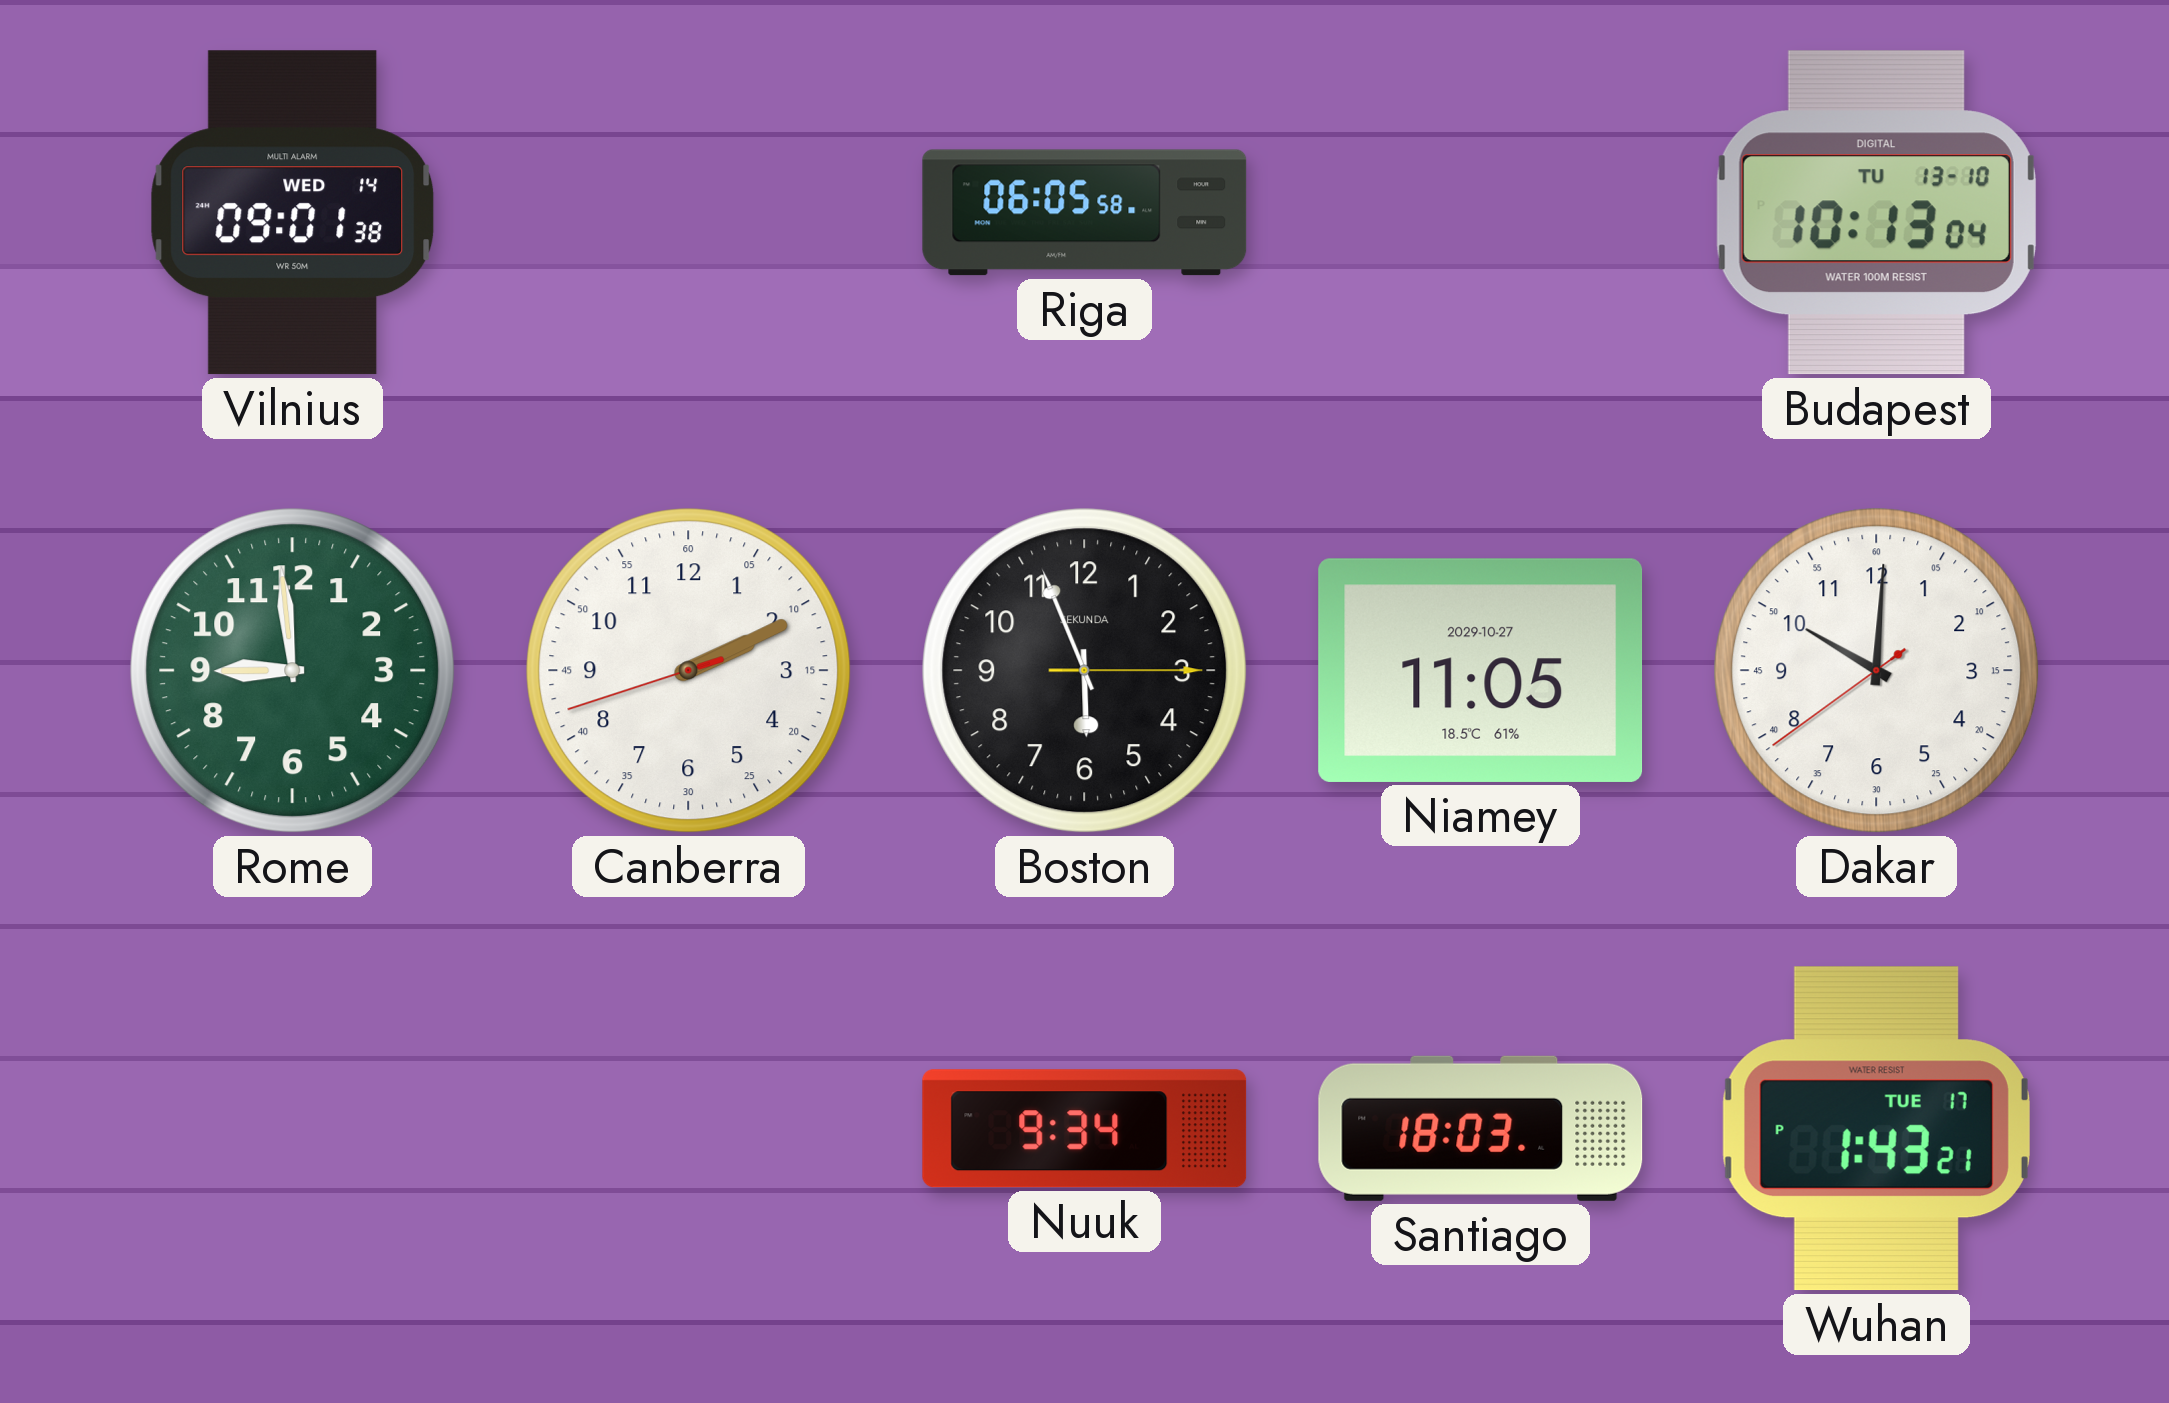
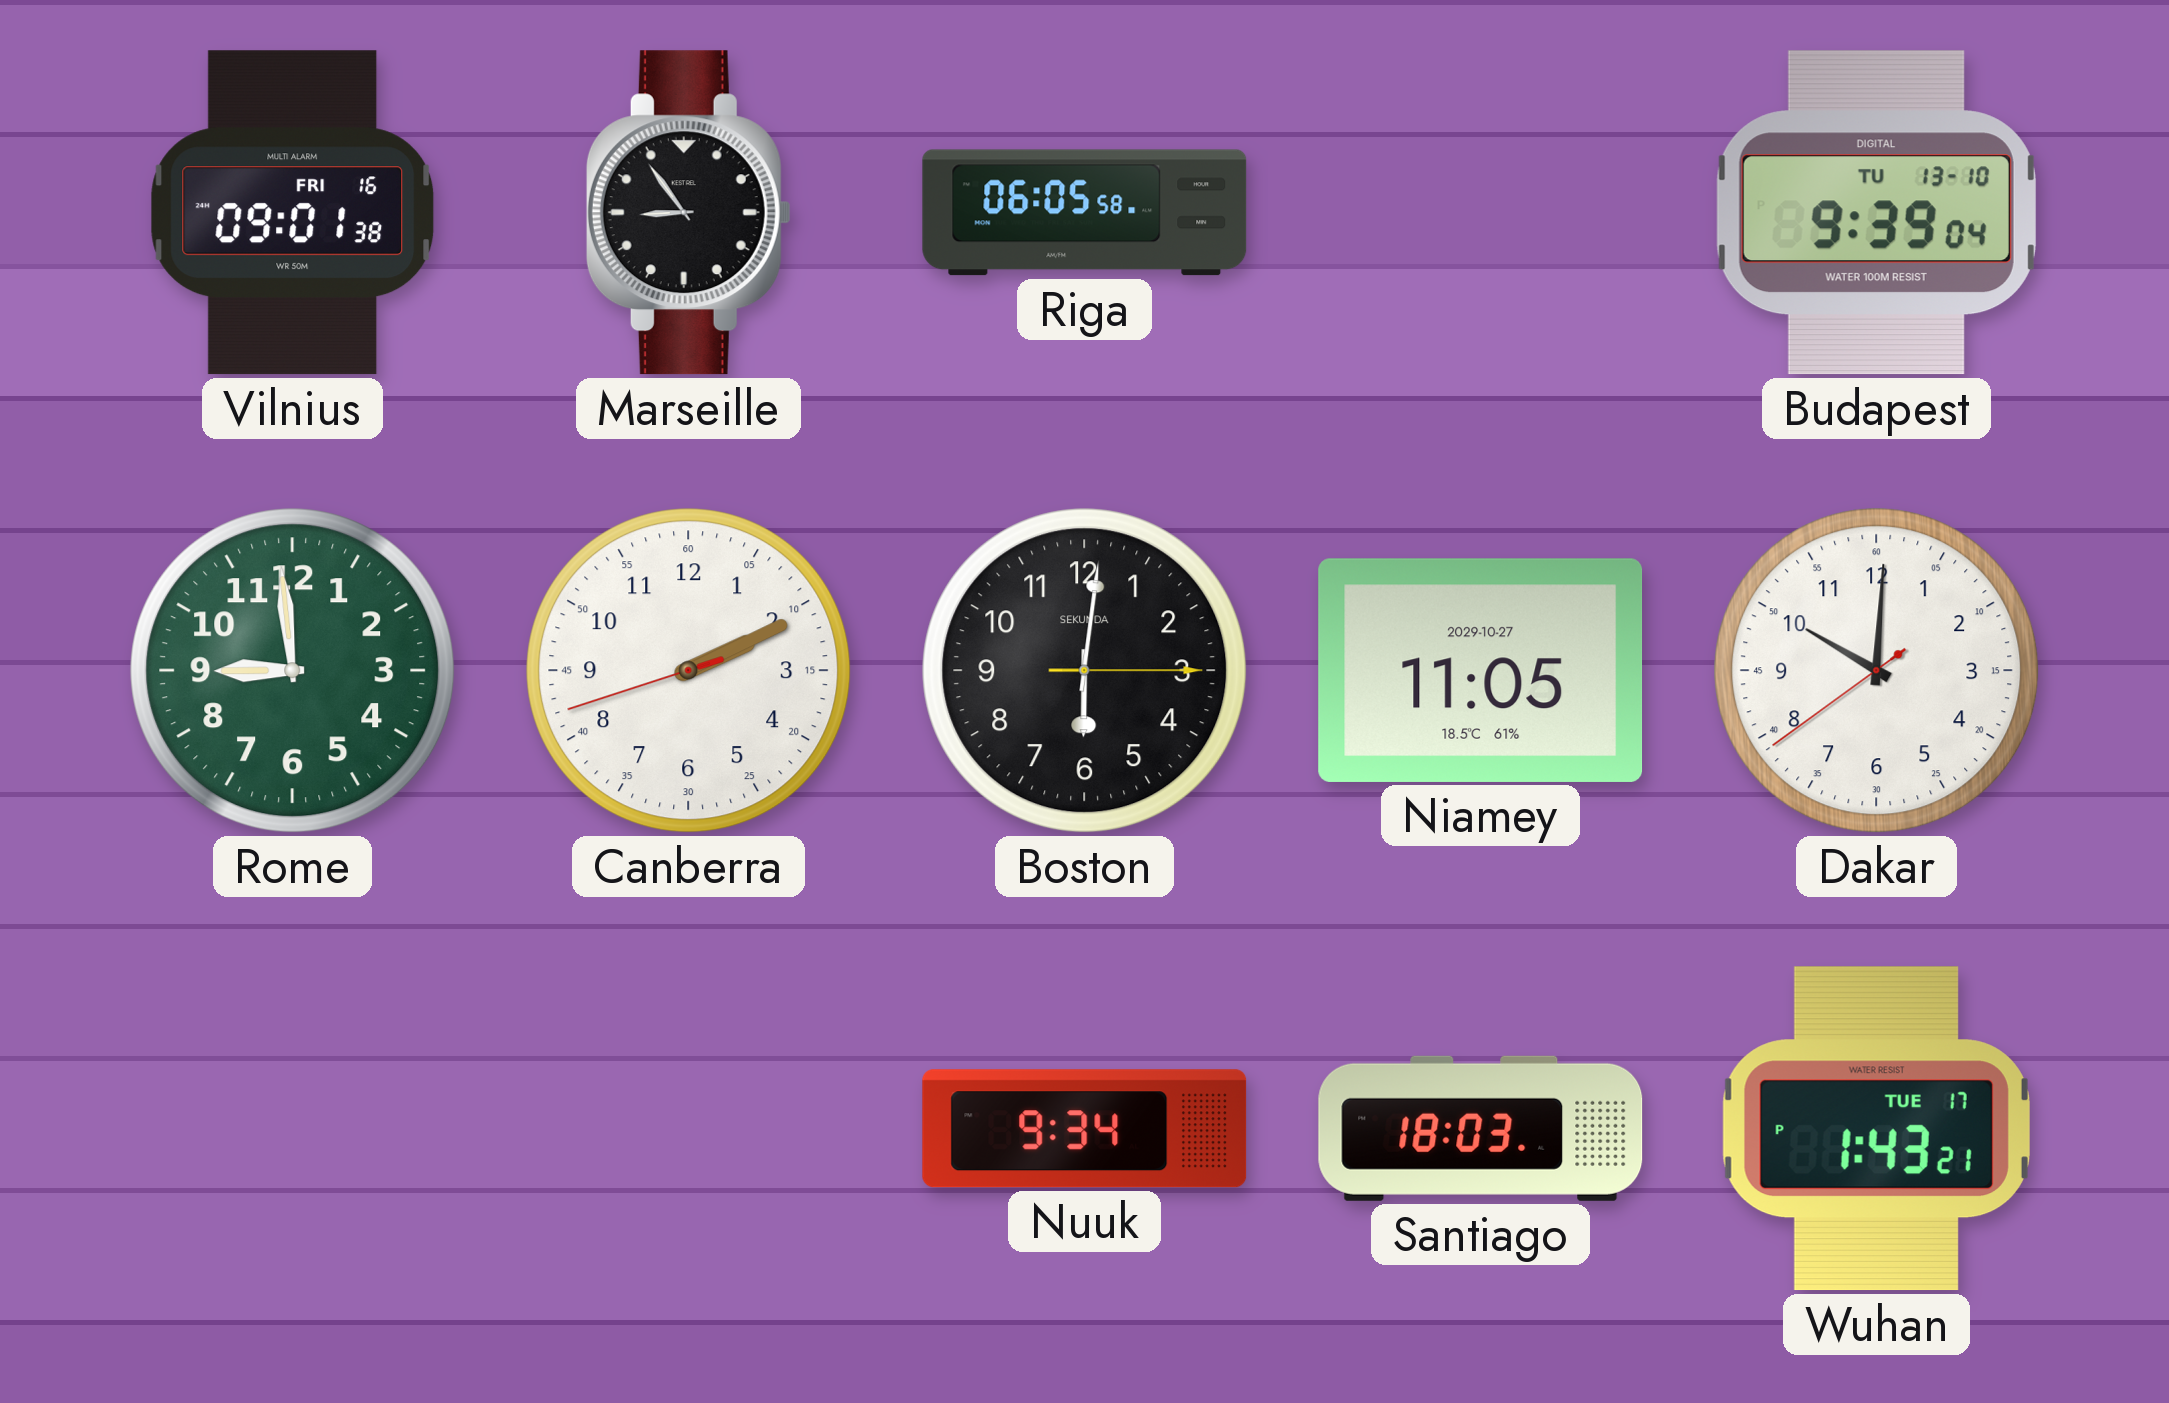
Vilnius date: WED 14 -> FRI 16 (293, 213)
Marseille: none -> 8:54 (688, 213)
Budapest: 10:13 -> 9:39 (1876, 213)
Boston: 5:56 -> 6:01 (1085, 671)
